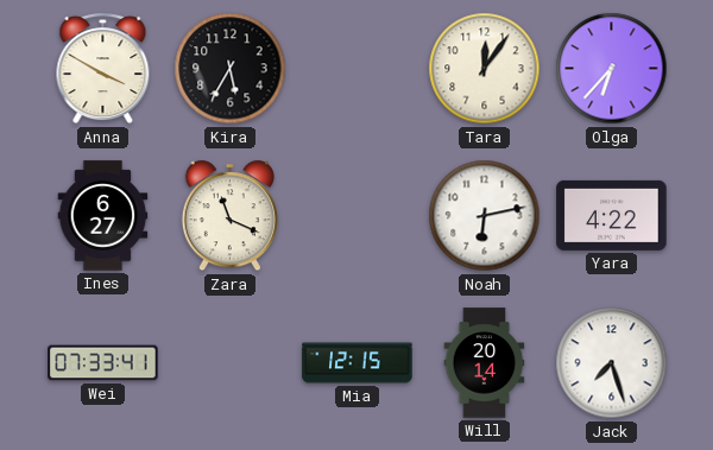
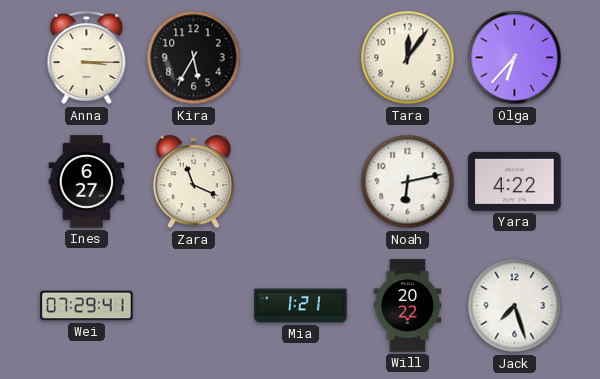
Anna: 3:50 -> 3:15 (87, 58)
Wei: 07:33 -> 07:29 (87, 306)
Mia: 12:15 -> 1:21 (301, 306)
Will: 20:14 -> 20:22 (408, 306)
